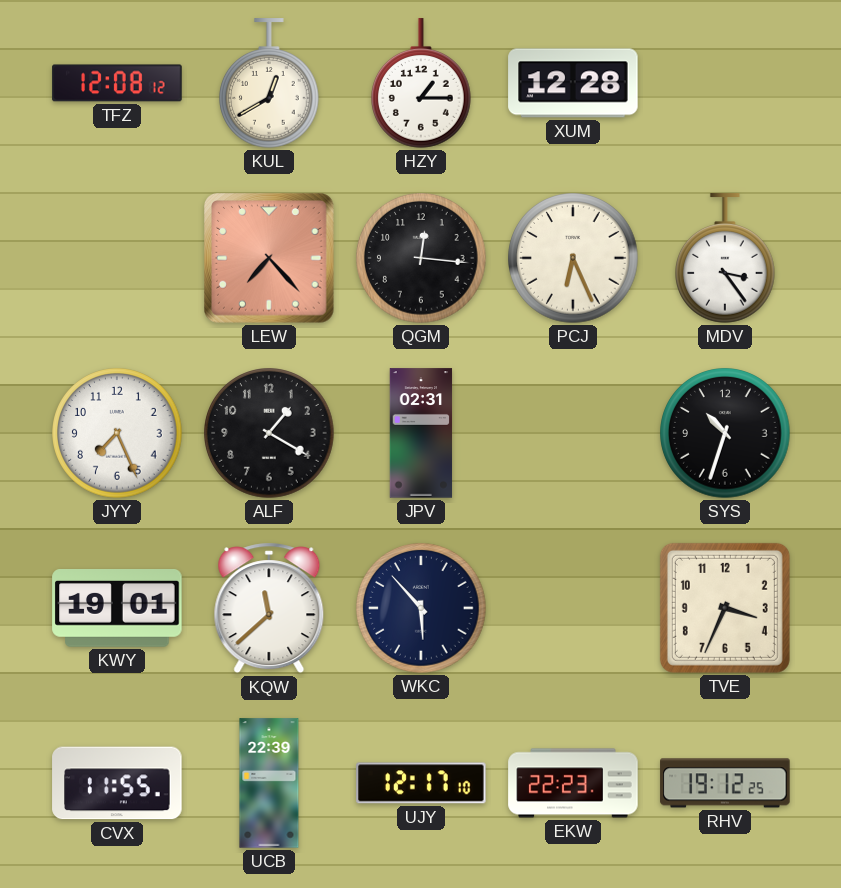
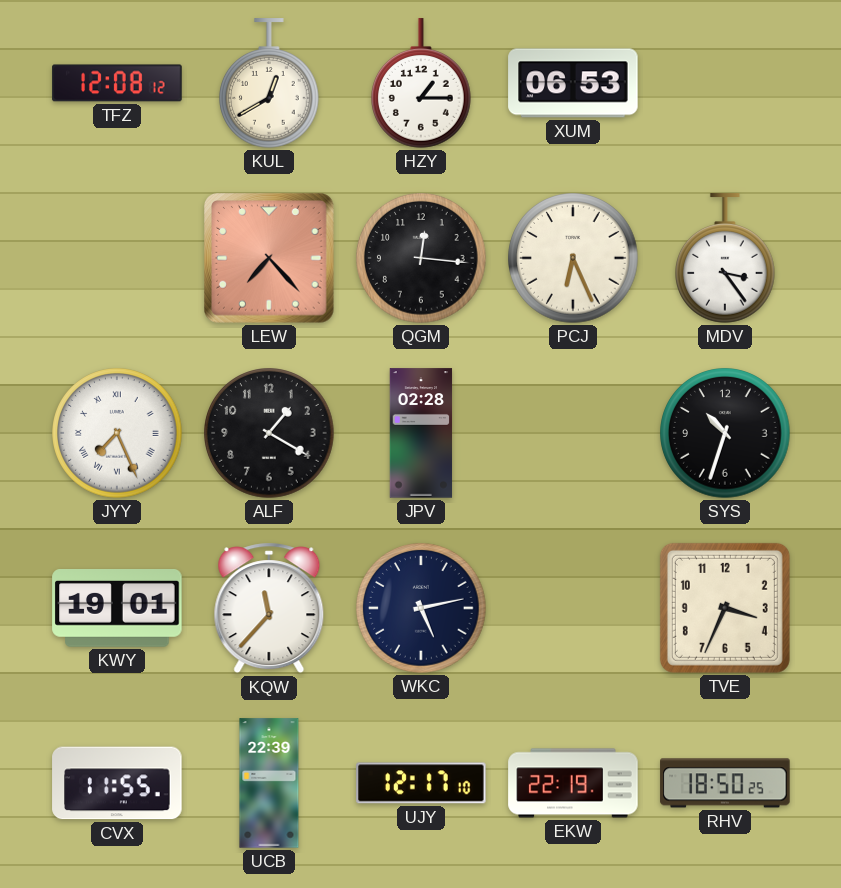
XUM: 12:28 -> 06:53 (573, 83)
JYY numerals: Arabic -> Roman (117, 433)
JPV: 02:31 -> 02:28 (421, 433)
KQW: 11:38 -> 11:37 (269, 608)
WKC: 5:53 -> 5:13 (421, 608)
EKW: 22:23 -> 22:19 (573, 783)
RHV: 19:12 -> 18:50 (725, 783)
